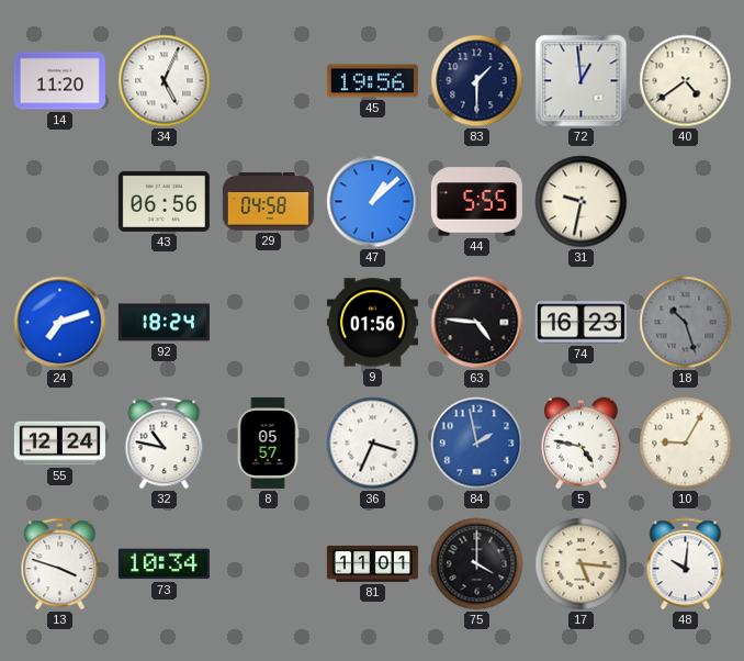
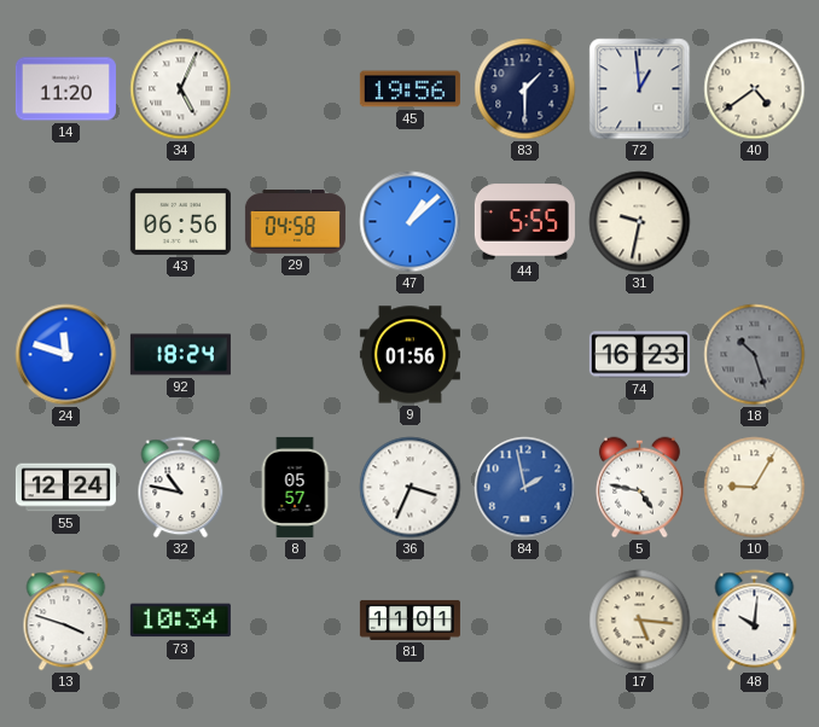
24: 7:12 -> 11:48 (66, 355)
63: 4:46 -> none (477, 323)
75: 4:00 -> none (477, 564)
